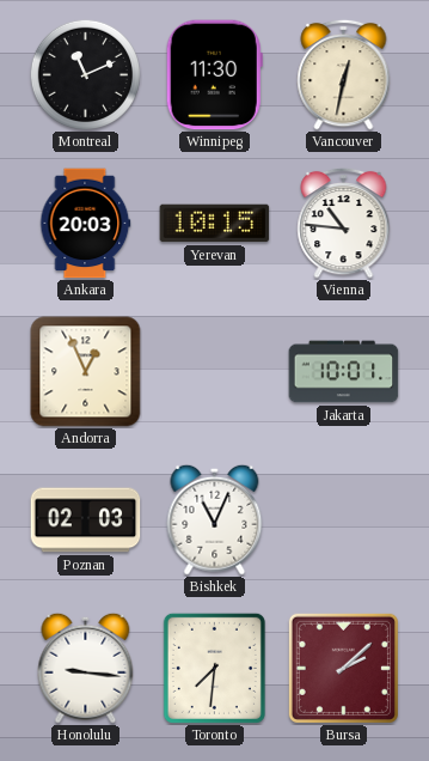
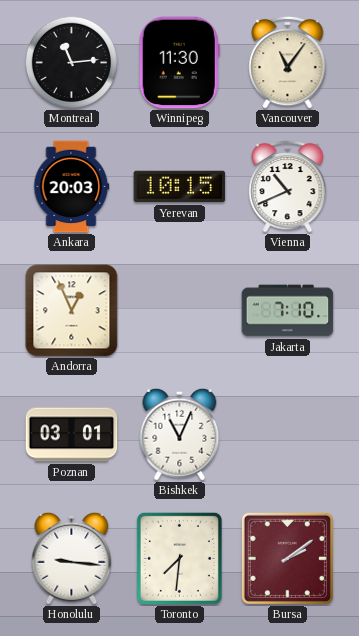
Montreal: 11:11 -> 11:14 (71, 62)
Vancouver: 12:32 -> 11:06 (288, 62)
Vienna: 10:46 -> 10:41 (288, 186)
Jakarta: 10:01 -> 7:10 (288, 311)
Poznan: 02:03 -> 03:01 (72, 435)
Bursa: 2:08 -> 2:09 (287, 558)
